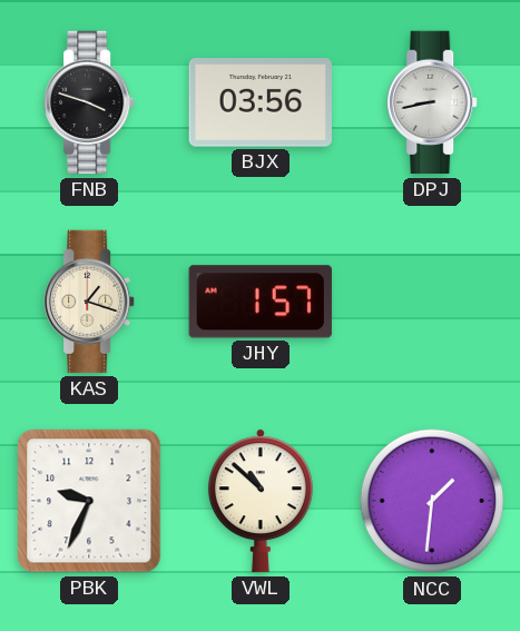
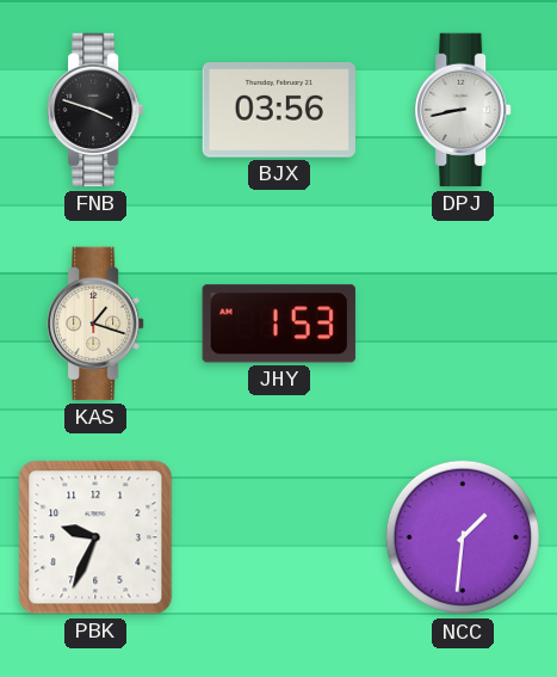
JHY: 1:57 -> 1:53 (279, 324)
VWL: 10:52 -> none (261, 501)
